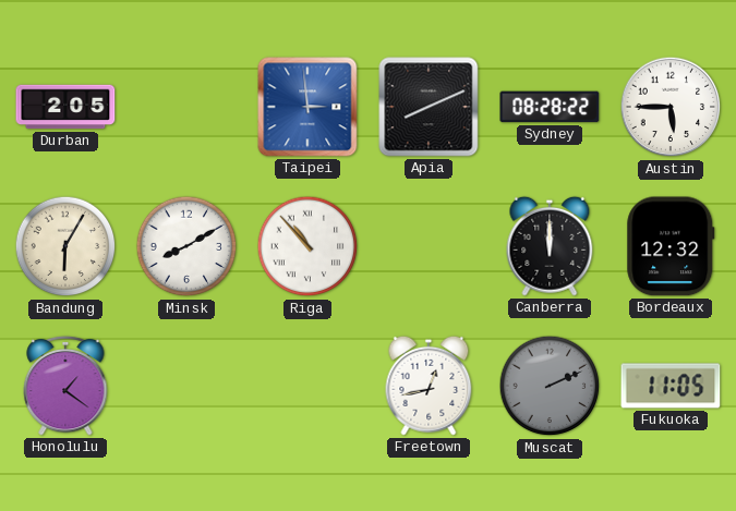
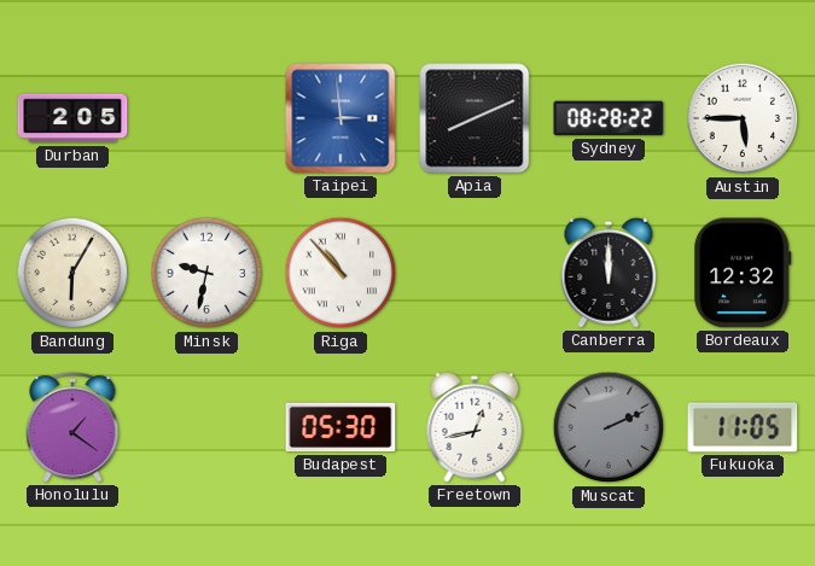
Minsk: 8:10 -> 9:32 (206, 273)
Budapest: none -> 05:30 (340, 427)
